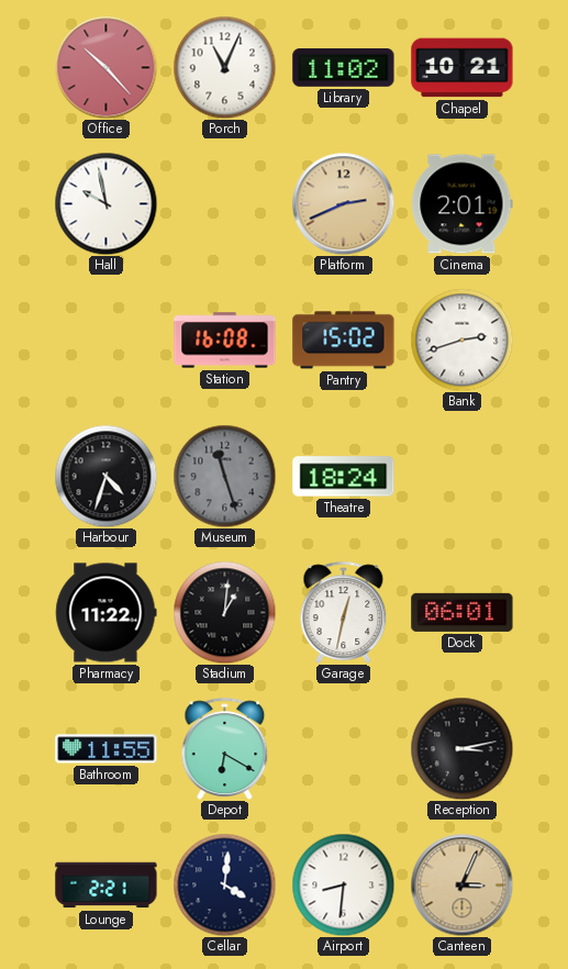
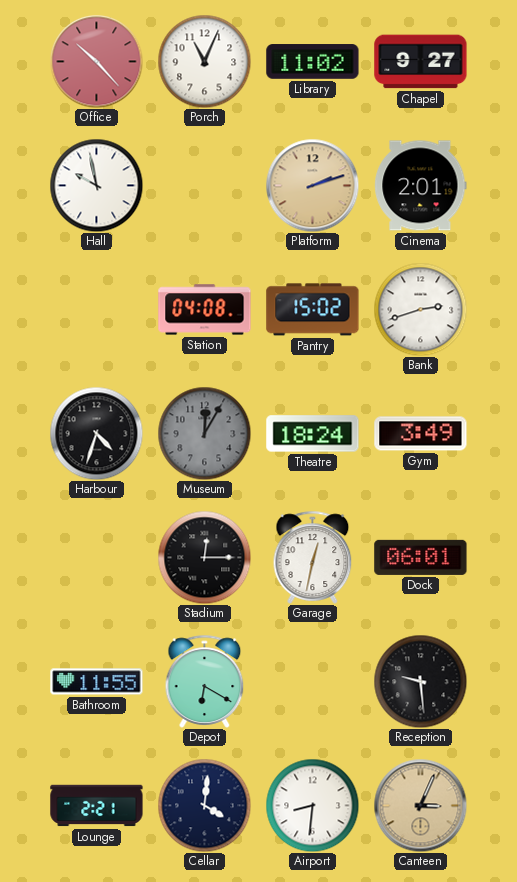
Chapel: 10:21 -> 9:27 (421, 62)
Platform: 2:41 -> 2:12 (312, 185)
Station: 16:08 -> 04:08 (205, 310)
Museum: 11:27 -> 12:05 (204, 433)
Gym: none -> 3:49 (421, 434)
Pharmacy: 11:22 -> none (107, 613)
Stadium: 1:01 -> 12:15 (204, 557)
Reception: 3:13 -> 9:29 (420, 681)
